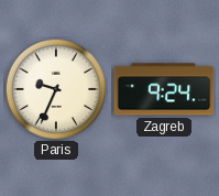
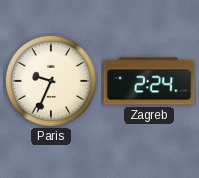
Zagreb: 9:24 -> 2:24 (149, 81)
